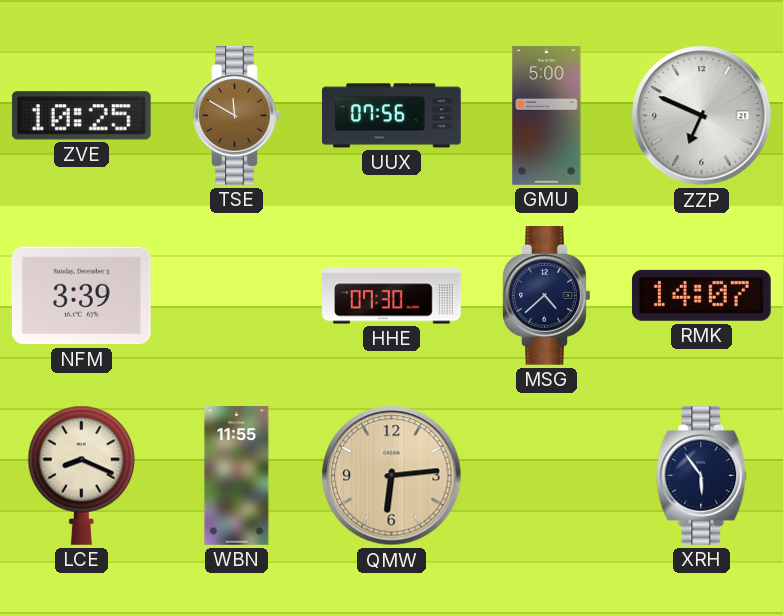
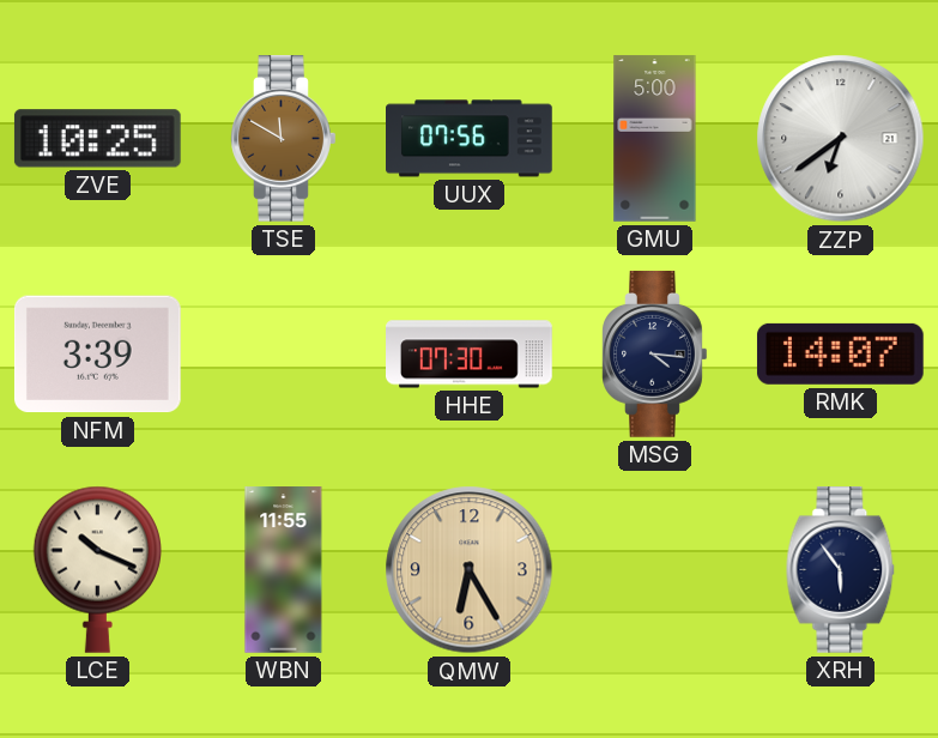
ZZP: 6:49 -> 6:39 (841, 139)
MSG: 4:38 -> 4:16 (655, 355)
LCE: 8:19 -> 10:19 (97, 569)
QMW: 6:14 -> 6:25 (470, 570)
